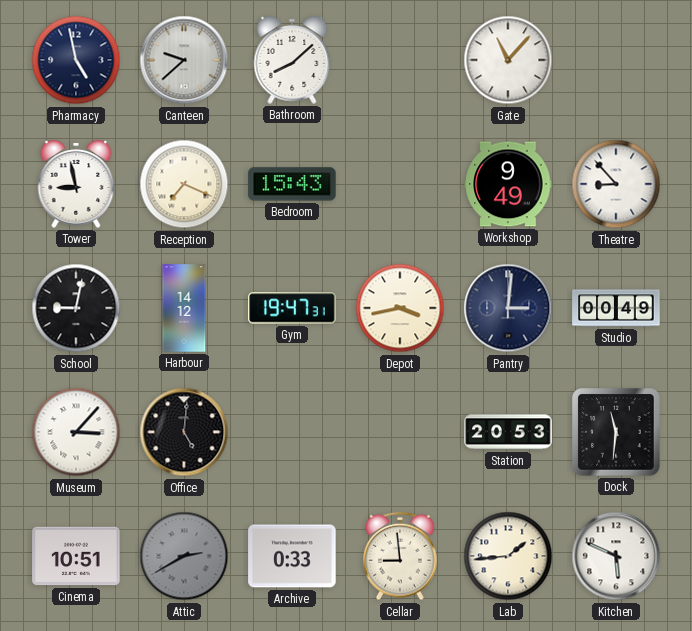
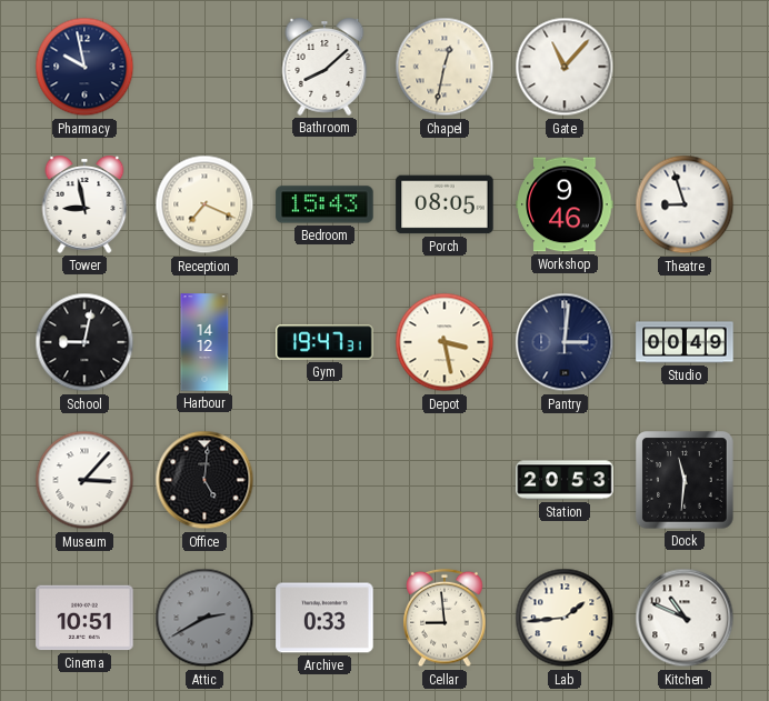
Pharmacy: 4:58 -> 9:58 (84, 67)
Canteen: 9:38 -> none (184, 60)
Chapel: none -> 12:32 (445, 67)
Porch: none -> 08:05 (445, 204)
Workshop: 9:49 -> 9:46 (565, 204)
Theatre: 8:53 -> 8:57 (685, 204)
Depot: 3:43 -> 3:28 (445, 342)
Kitchen: 5:49 -> 10:49 (685, 618)
